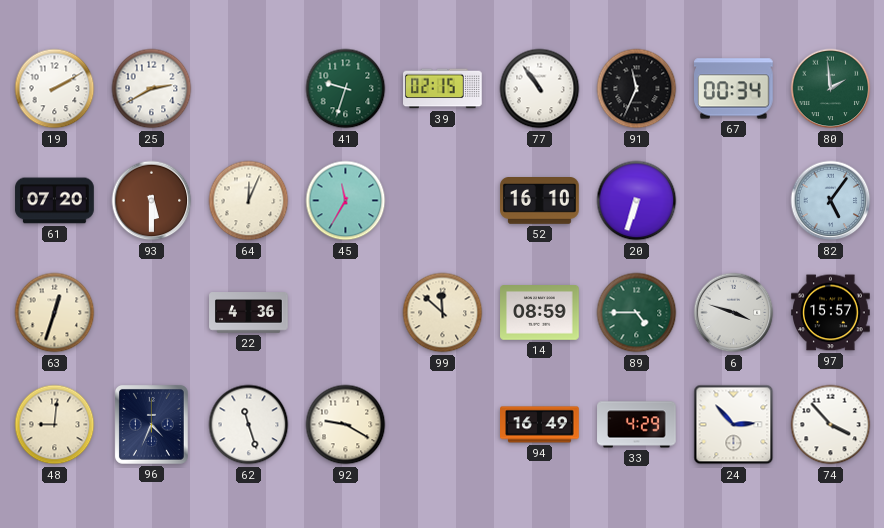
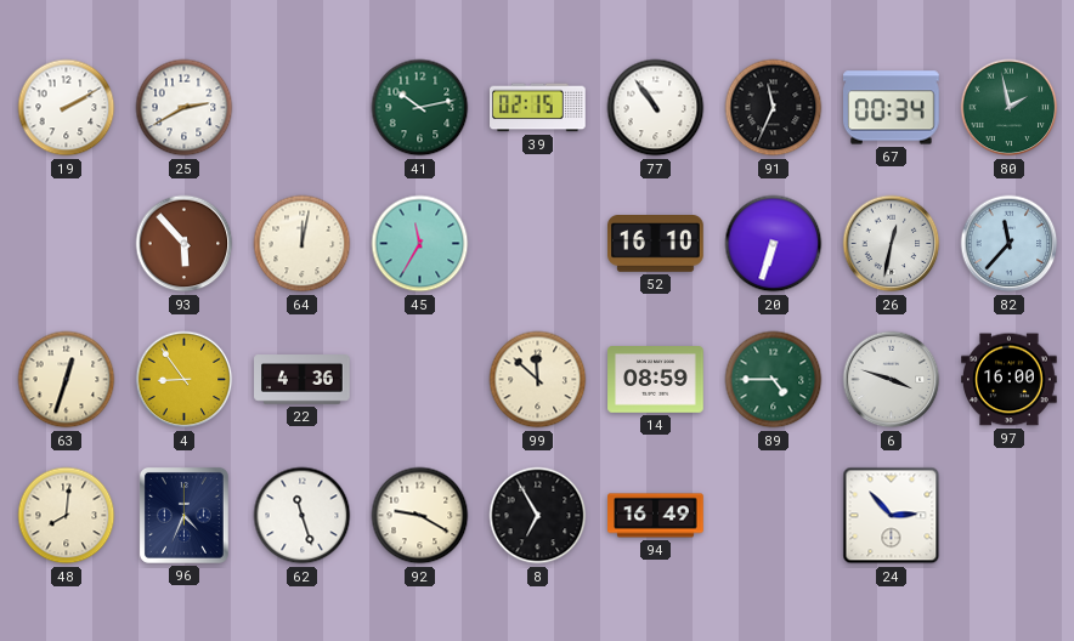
41: 9:33 -> 10:13 (420, 108)
80: 1:59 -> 1:58 (1010, 108)
61: 07:20 -> none (55, 201)
93: 5:30 -> 5:53 (185, 244)
64: 12:04 -> 12:02 (303, 244)
26: none -> 12:32 (892, 244)
82: 5:06 -> 11:37 (1010, 244)
4: none -> 8:54 (185, 380)
97: 15:57 -> 16:00 (1010, 380)
48: 9:01 -> 8:01 (67, 516)
8: none -> 6:55 (538, 516)
33: 4:29 -> none (637, 425)
74: 3:53 -> none (831, 425)
